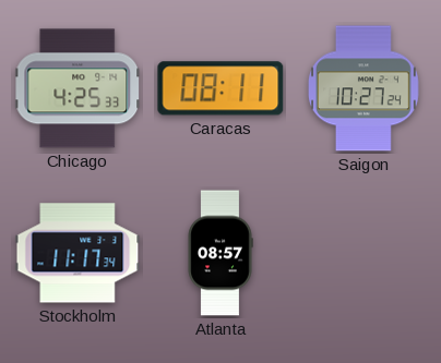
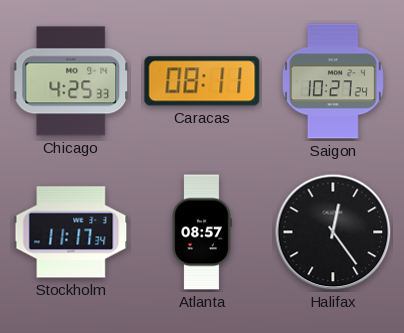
Halifax: none -> 12:24 (333, 232)
